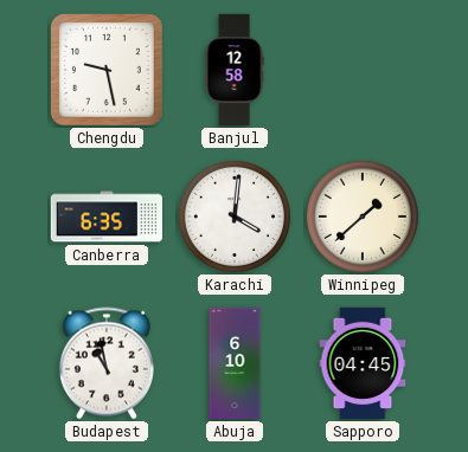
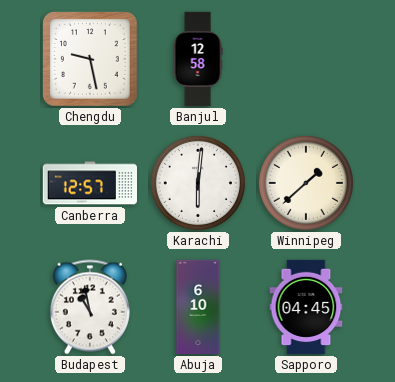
Canberra: 6:35 -> 12:57 (89, 183)
Karachi: 4:01 -> 6:01 (198, 183)
